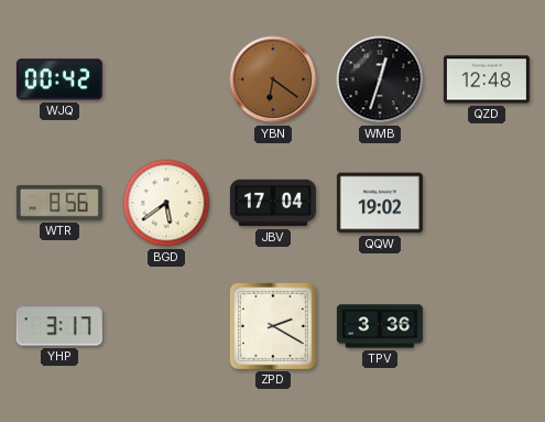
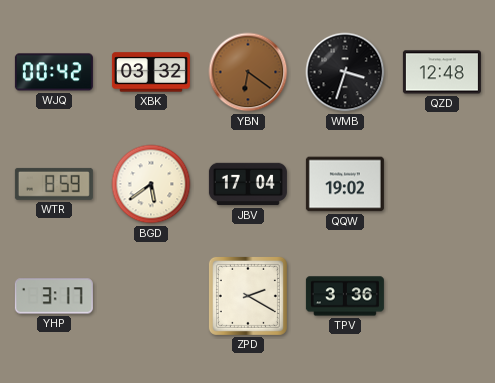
XBK: none -> 03:32 (151, 72)
WMB: 12:33 -> 3:33 (345, 72)
WTR: 8:56 -> 8:59 (54, 184)
